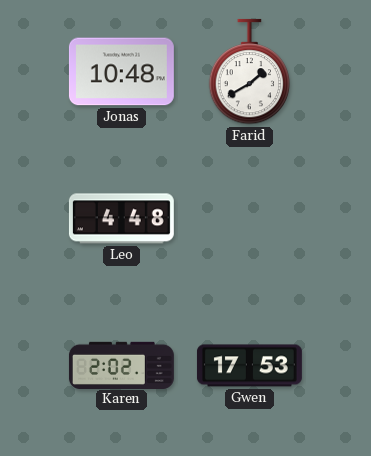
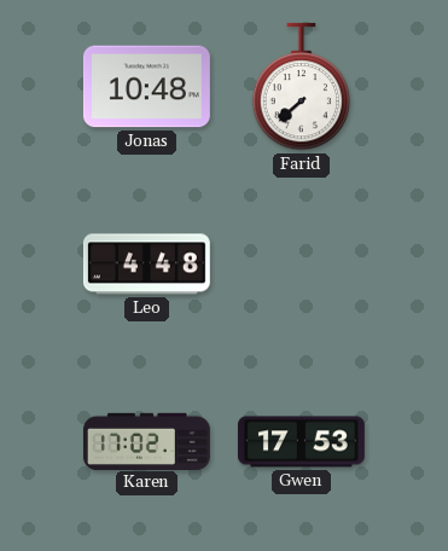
Farid: 1:40 -> 7:38 (302, 87)
Karen: 2:02 -> 17:02 (146, 441)
